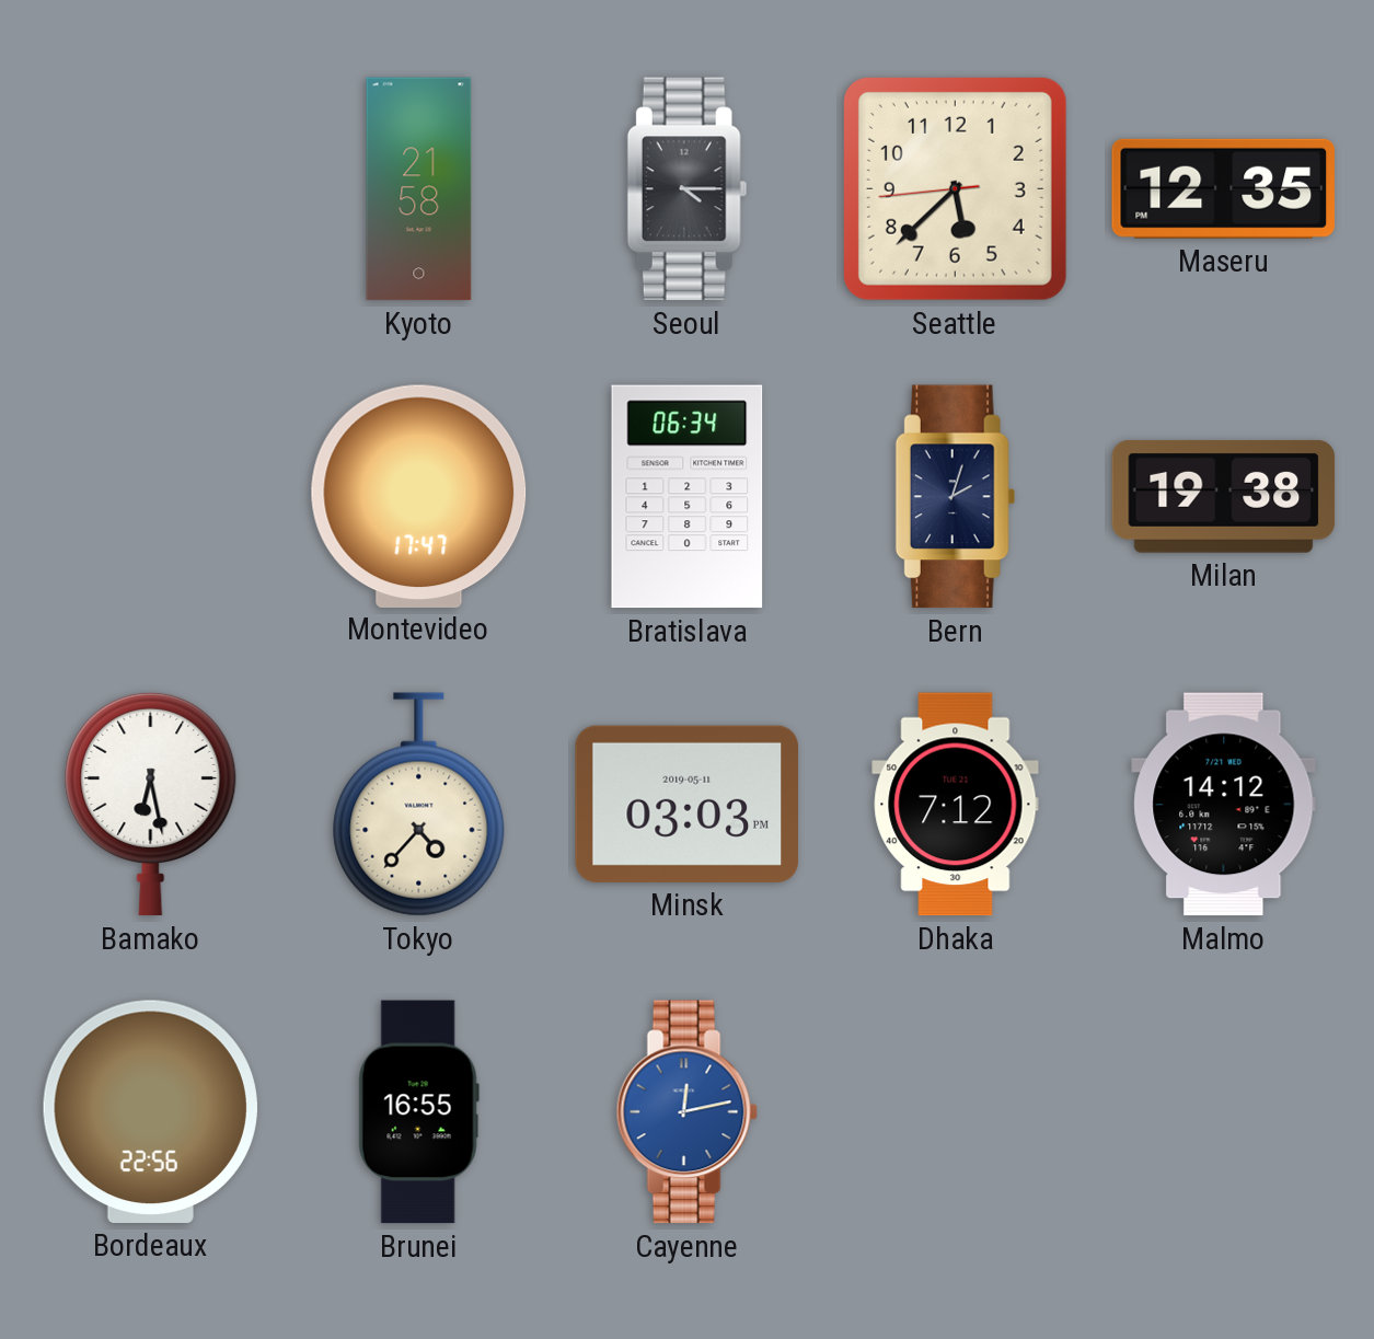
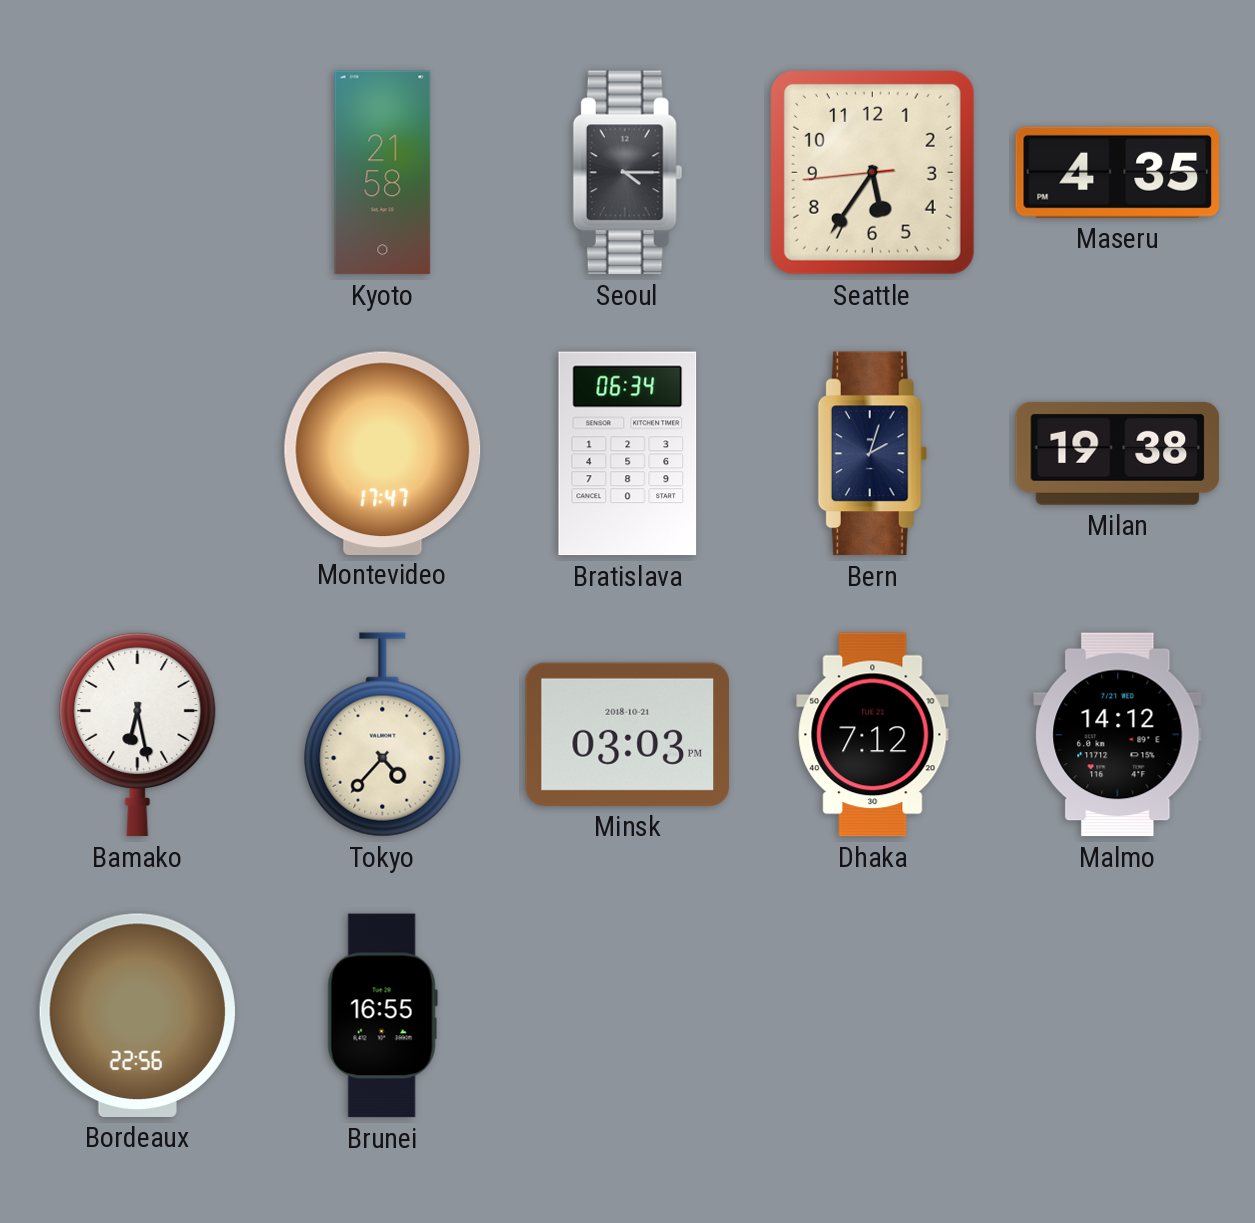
Seattle: 5:37 -> 5:35 (872, 172)
Maseru: 12:35 -> 4:35 (1117, 172)
Minsk date: 2019-05-11 -> 2018-10-21 (627, 734)
Cayenne: 12:13 -> none (686, 1112)
